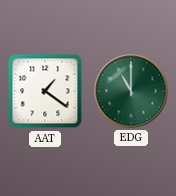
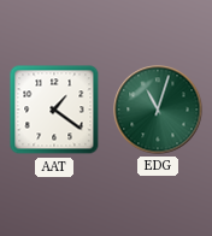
EDG: 11:00 -> 11:03 (158, 110)
